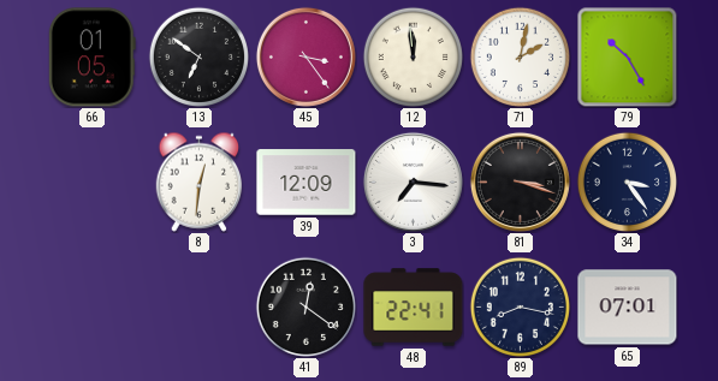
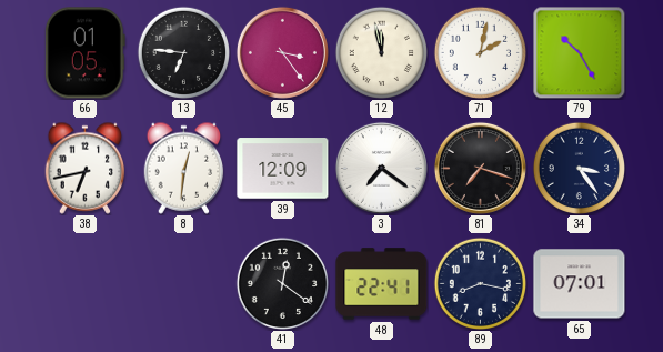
13: 6:51 -> 6:46 (183, 52)
12: 11:59 -> 11:58 (381, 52)
38: none -> 6:43 (86, 168)
3: 7:16 -> 7:21 (381, 168)
81: 3:18 -> 7:18 (480, 168)
